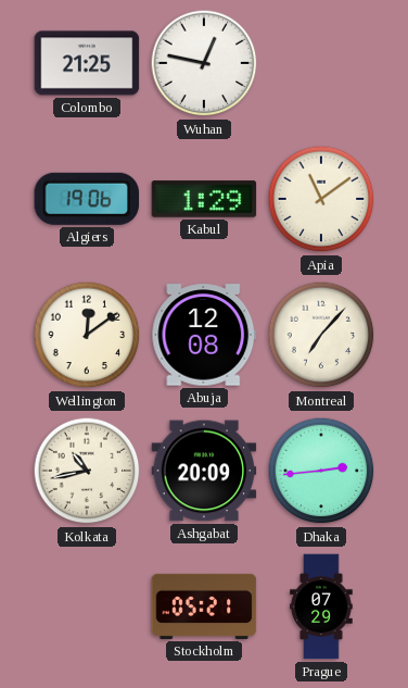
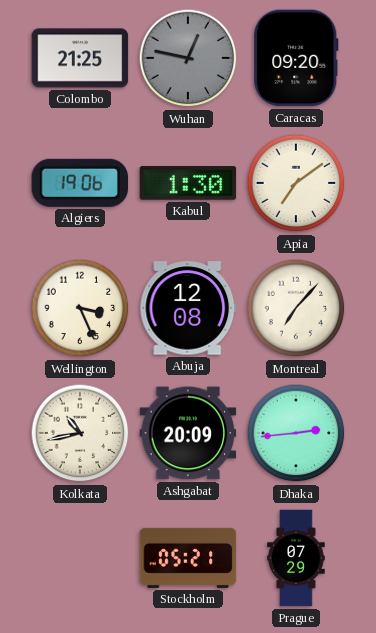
Wuhan dial: white -> grey (188, 58)
Caracas: none -> 09:20 (296, 58)
Kabul: 1:29 -> 1:30 (188, 183)
Apia: 11:09 -> 7:09 (296, 183)
Wellington: 12:09 -> 3:26 (80, 308)
